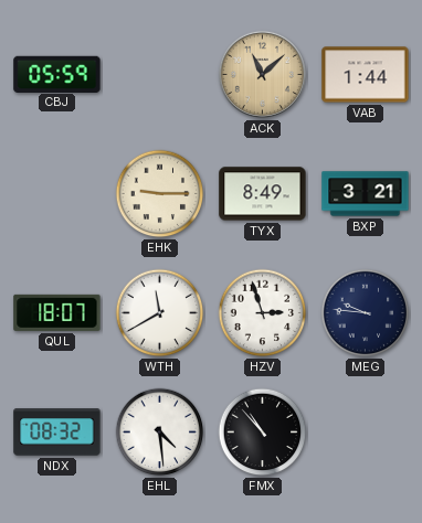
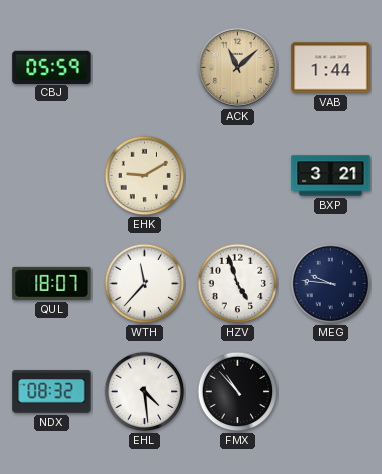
EHK: 9:15 -> 9:10 (145, 176)
TYX: 8:49 -> none (263, 194)
WTH: 11:40 -> 11:37 (145, 284)
HZV: 2:57 -> 4:57 (238, 284)
